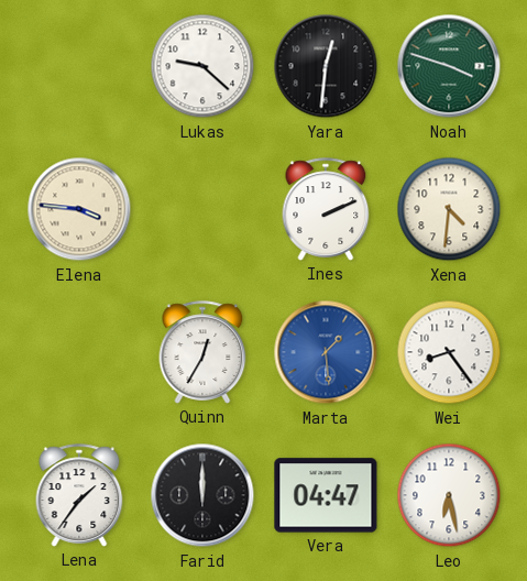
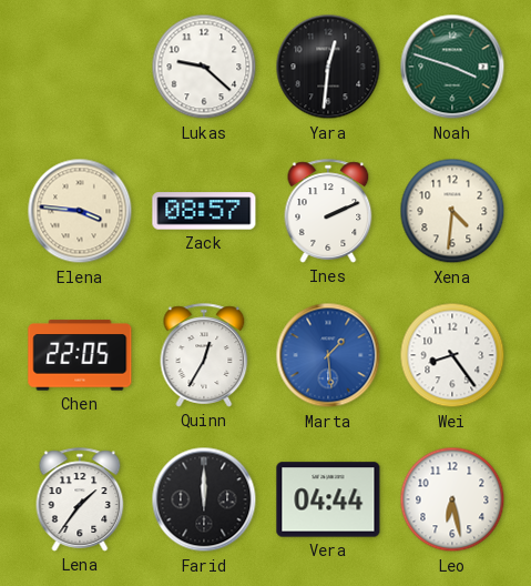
Zack: none -> 08:57 (204, 211)
Chen: none -> 22:05 (80, 355)
Vera: 04:47 -> 04:44 (328, 499)
